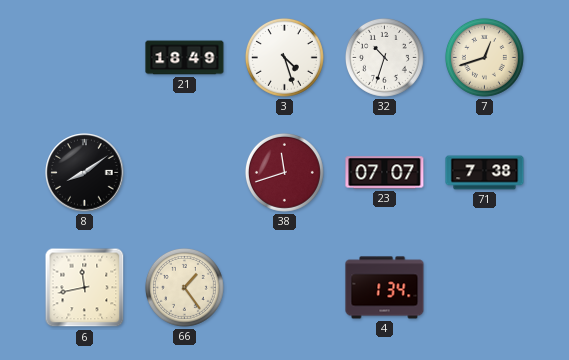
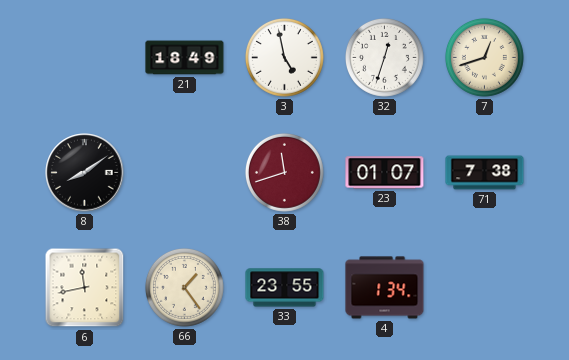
3: 4:27 -> 4:58 (284, 57)
32: 10:33 -> 12:33 (384, 57)
23: 07:07 -> 01:07 (385, 173)
33: none -> 23:55 (285, 288)
